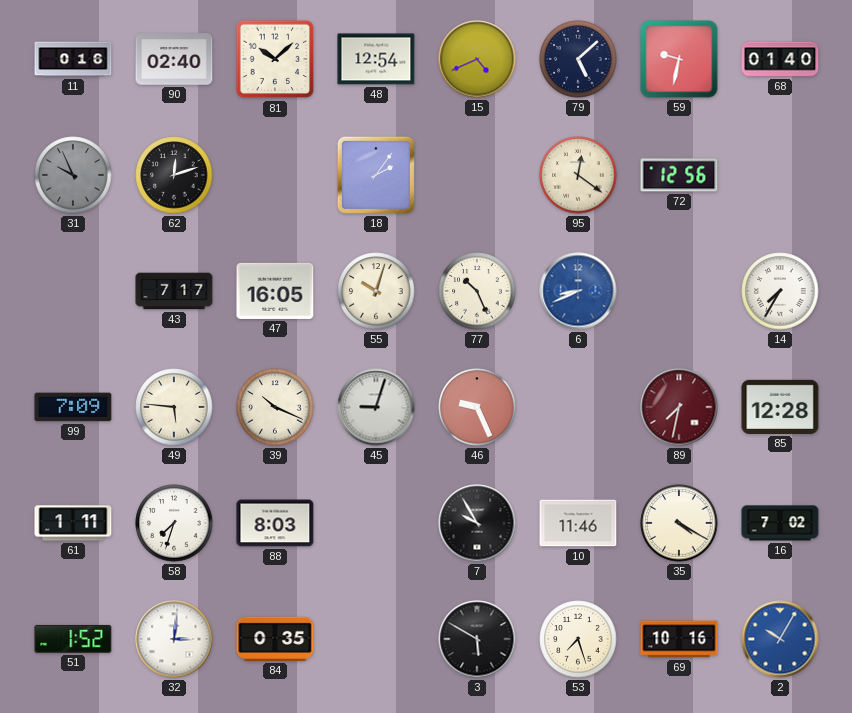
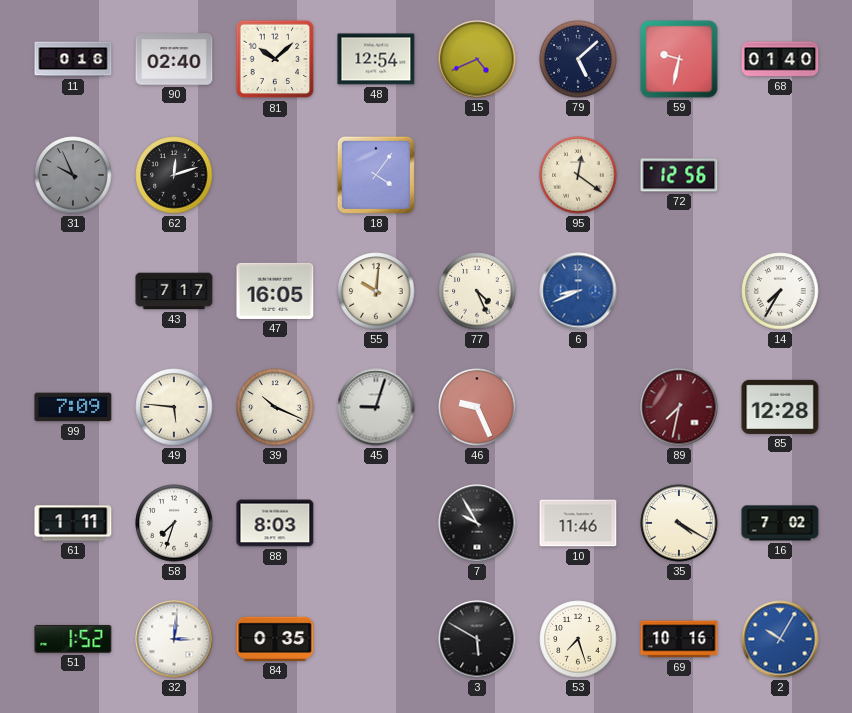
18: 2:06 -> 4:06 (376, 175)
55: 10:03 -> 10:01 (376, 291)
77: 10:26 -> 4:26 (477, 291)
